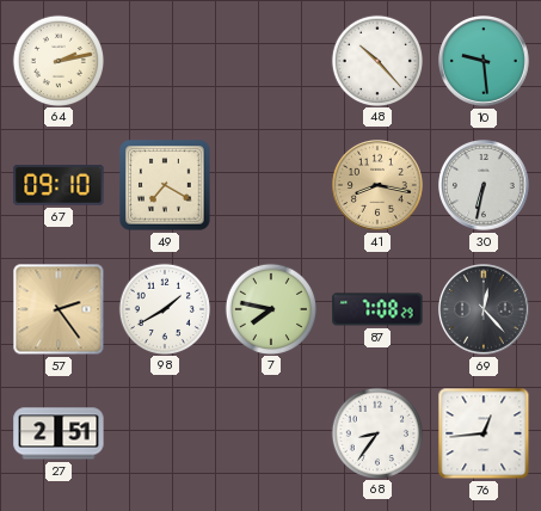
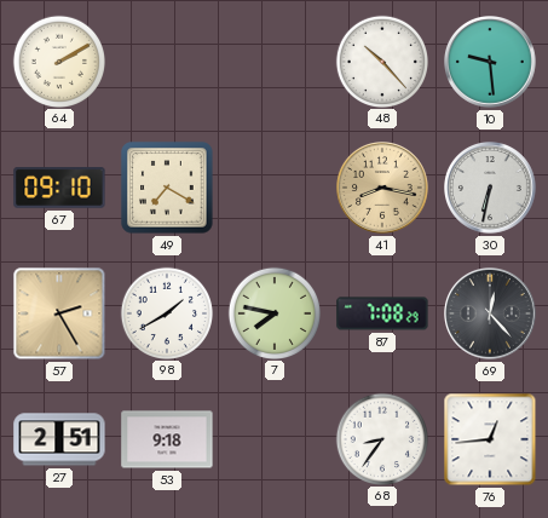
64: 2:13 -> 2:10 (58, 61)
57: 2:24 -> 2:25 (59, 313)
53: none -> 9:18 (167, 439)
